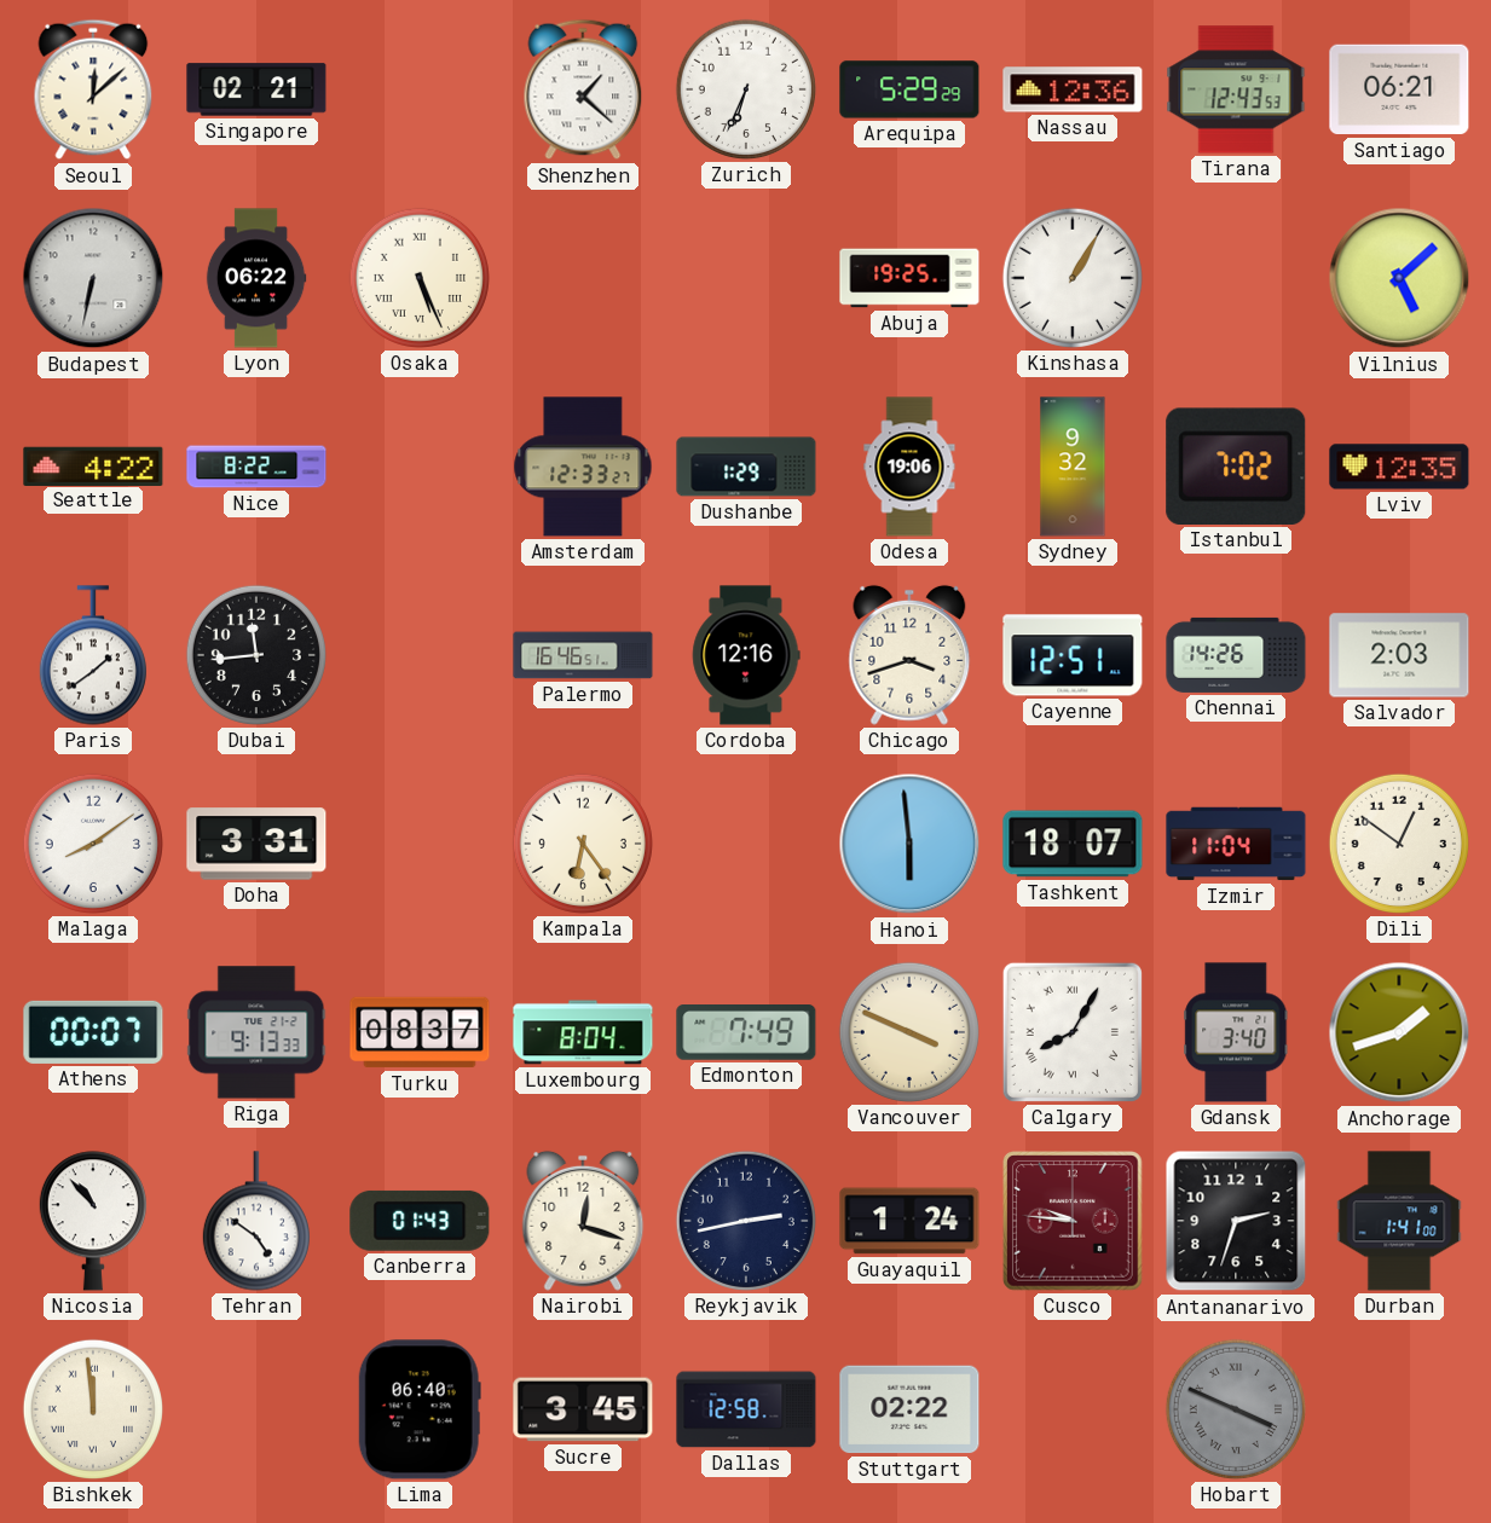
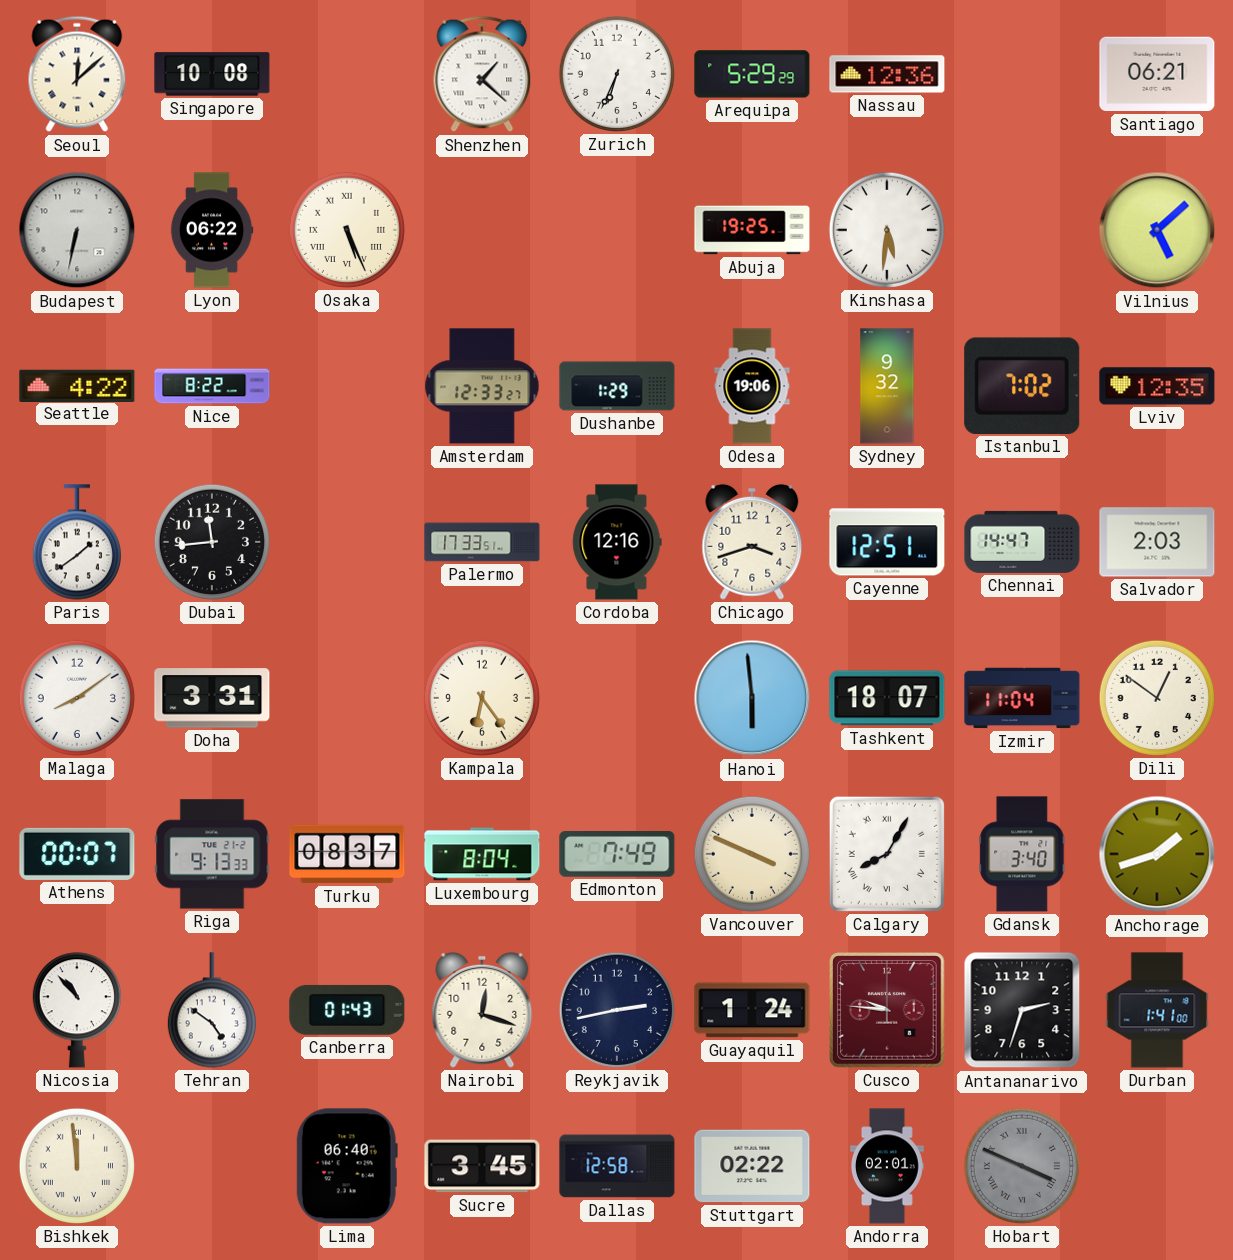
Singapore: 02:21 -> 10:08 (212, 74)
Tirana: 12:43 -> none (1236, 89)
Kinshasa: 1:05 -> 5:31 (887, 230)
Palermo: 16:46 -> 17:33 (482, 542)
Chennai: 14:26 -> 14:47 (1022, 542)
Andorra: none -> 02:01 (887, 1166)
